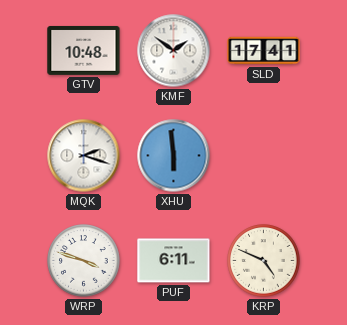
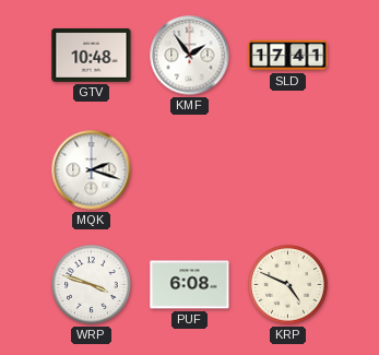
KMF: 1:51 -> 1:54 (190, 56)
XHU: 5:59 -> none (174, 156)
PUF: 6:11 -> 6:08 (190, 285)
